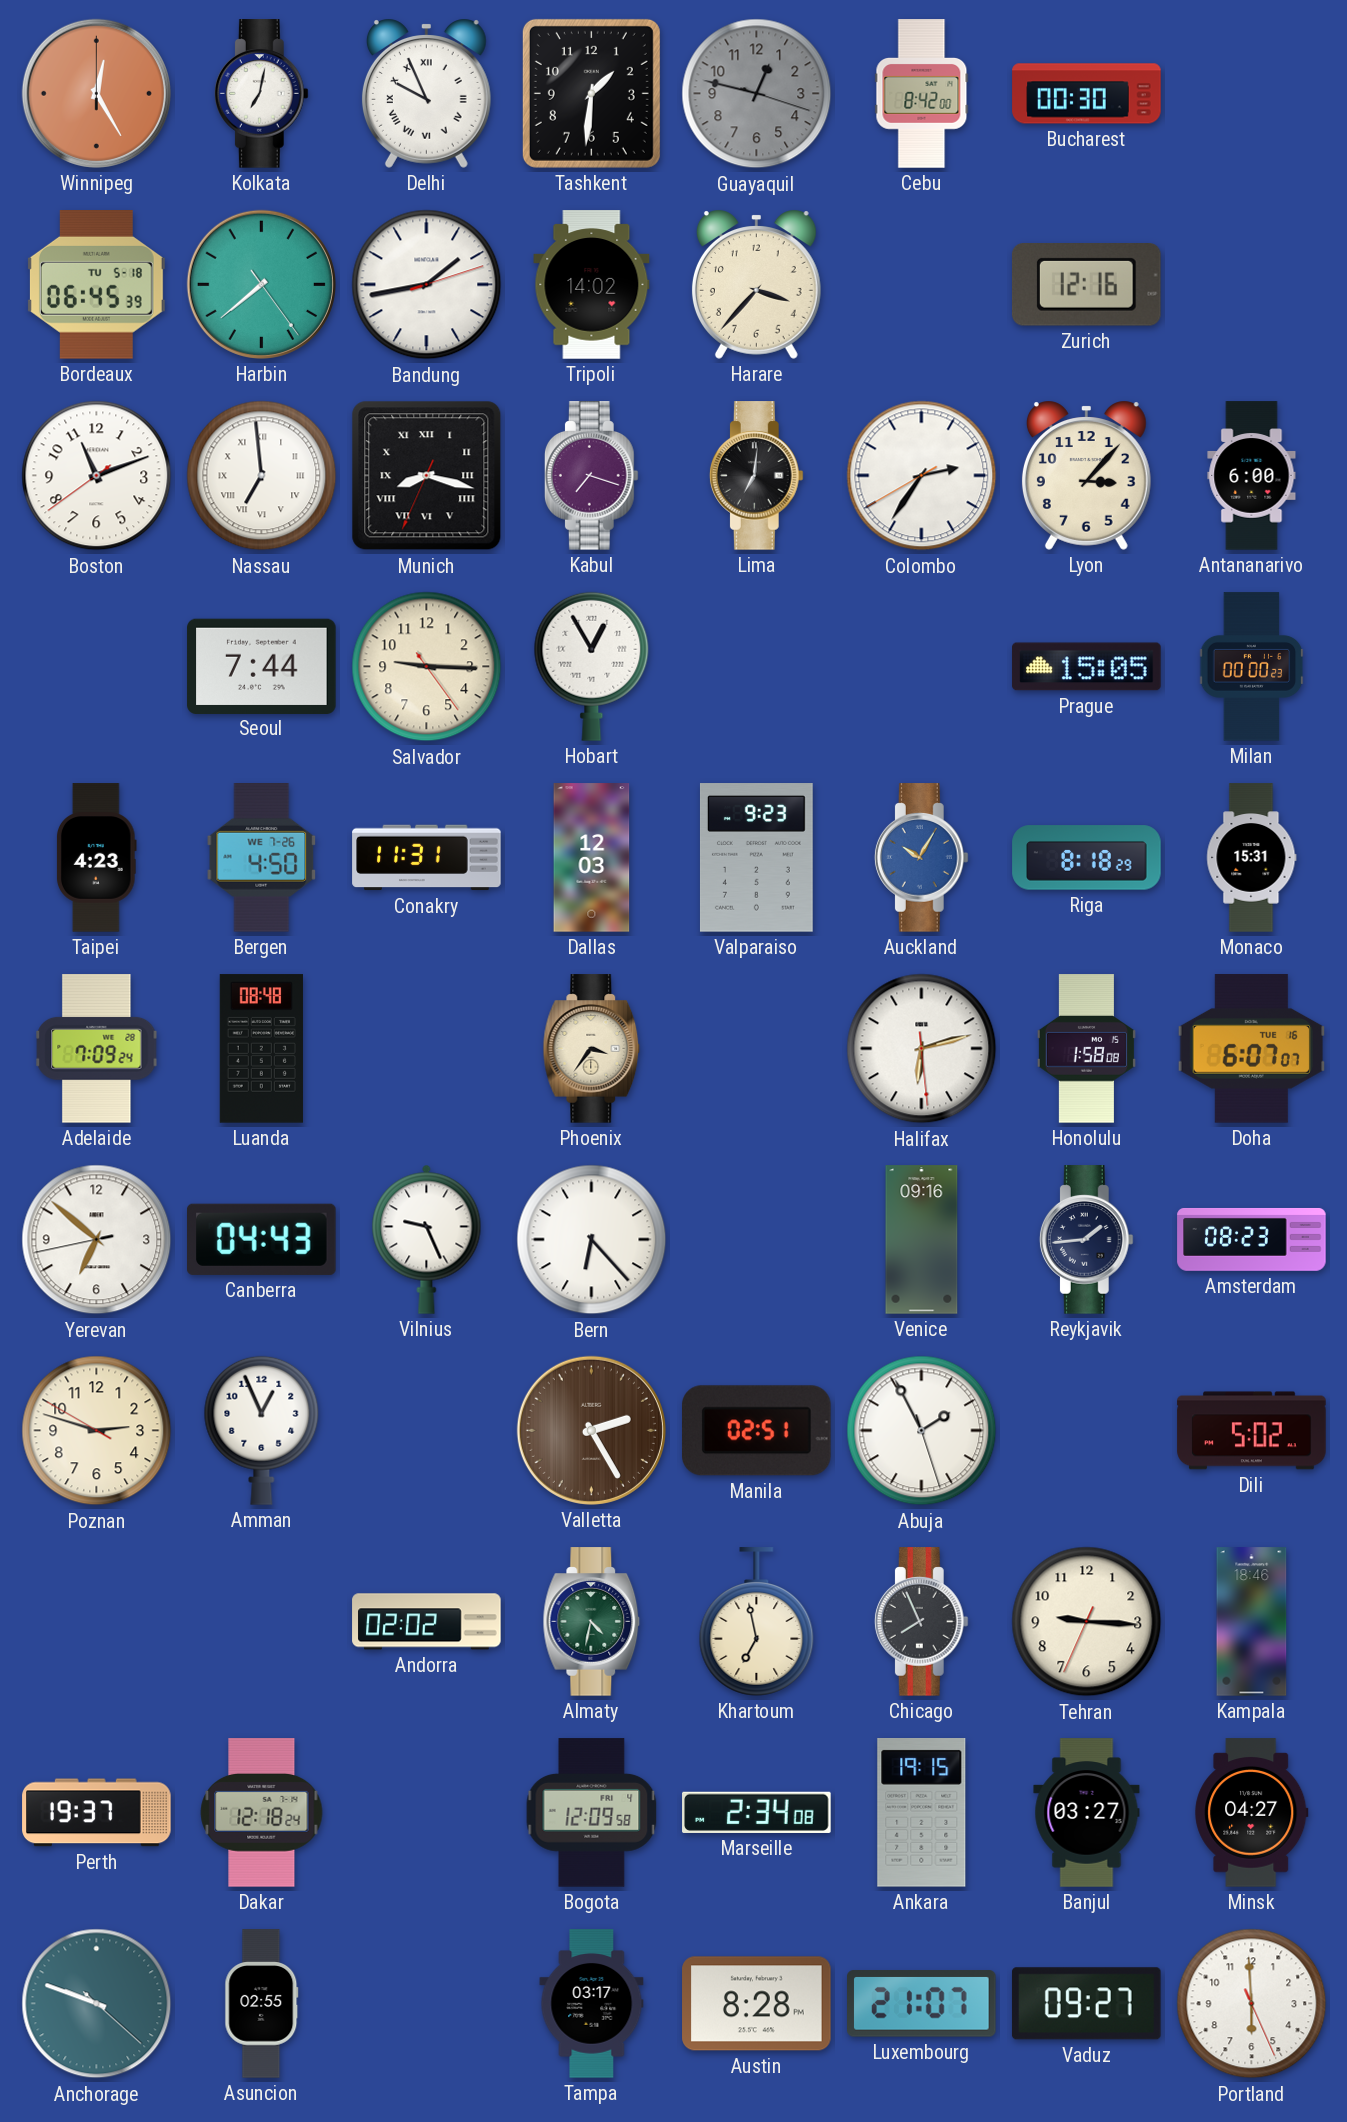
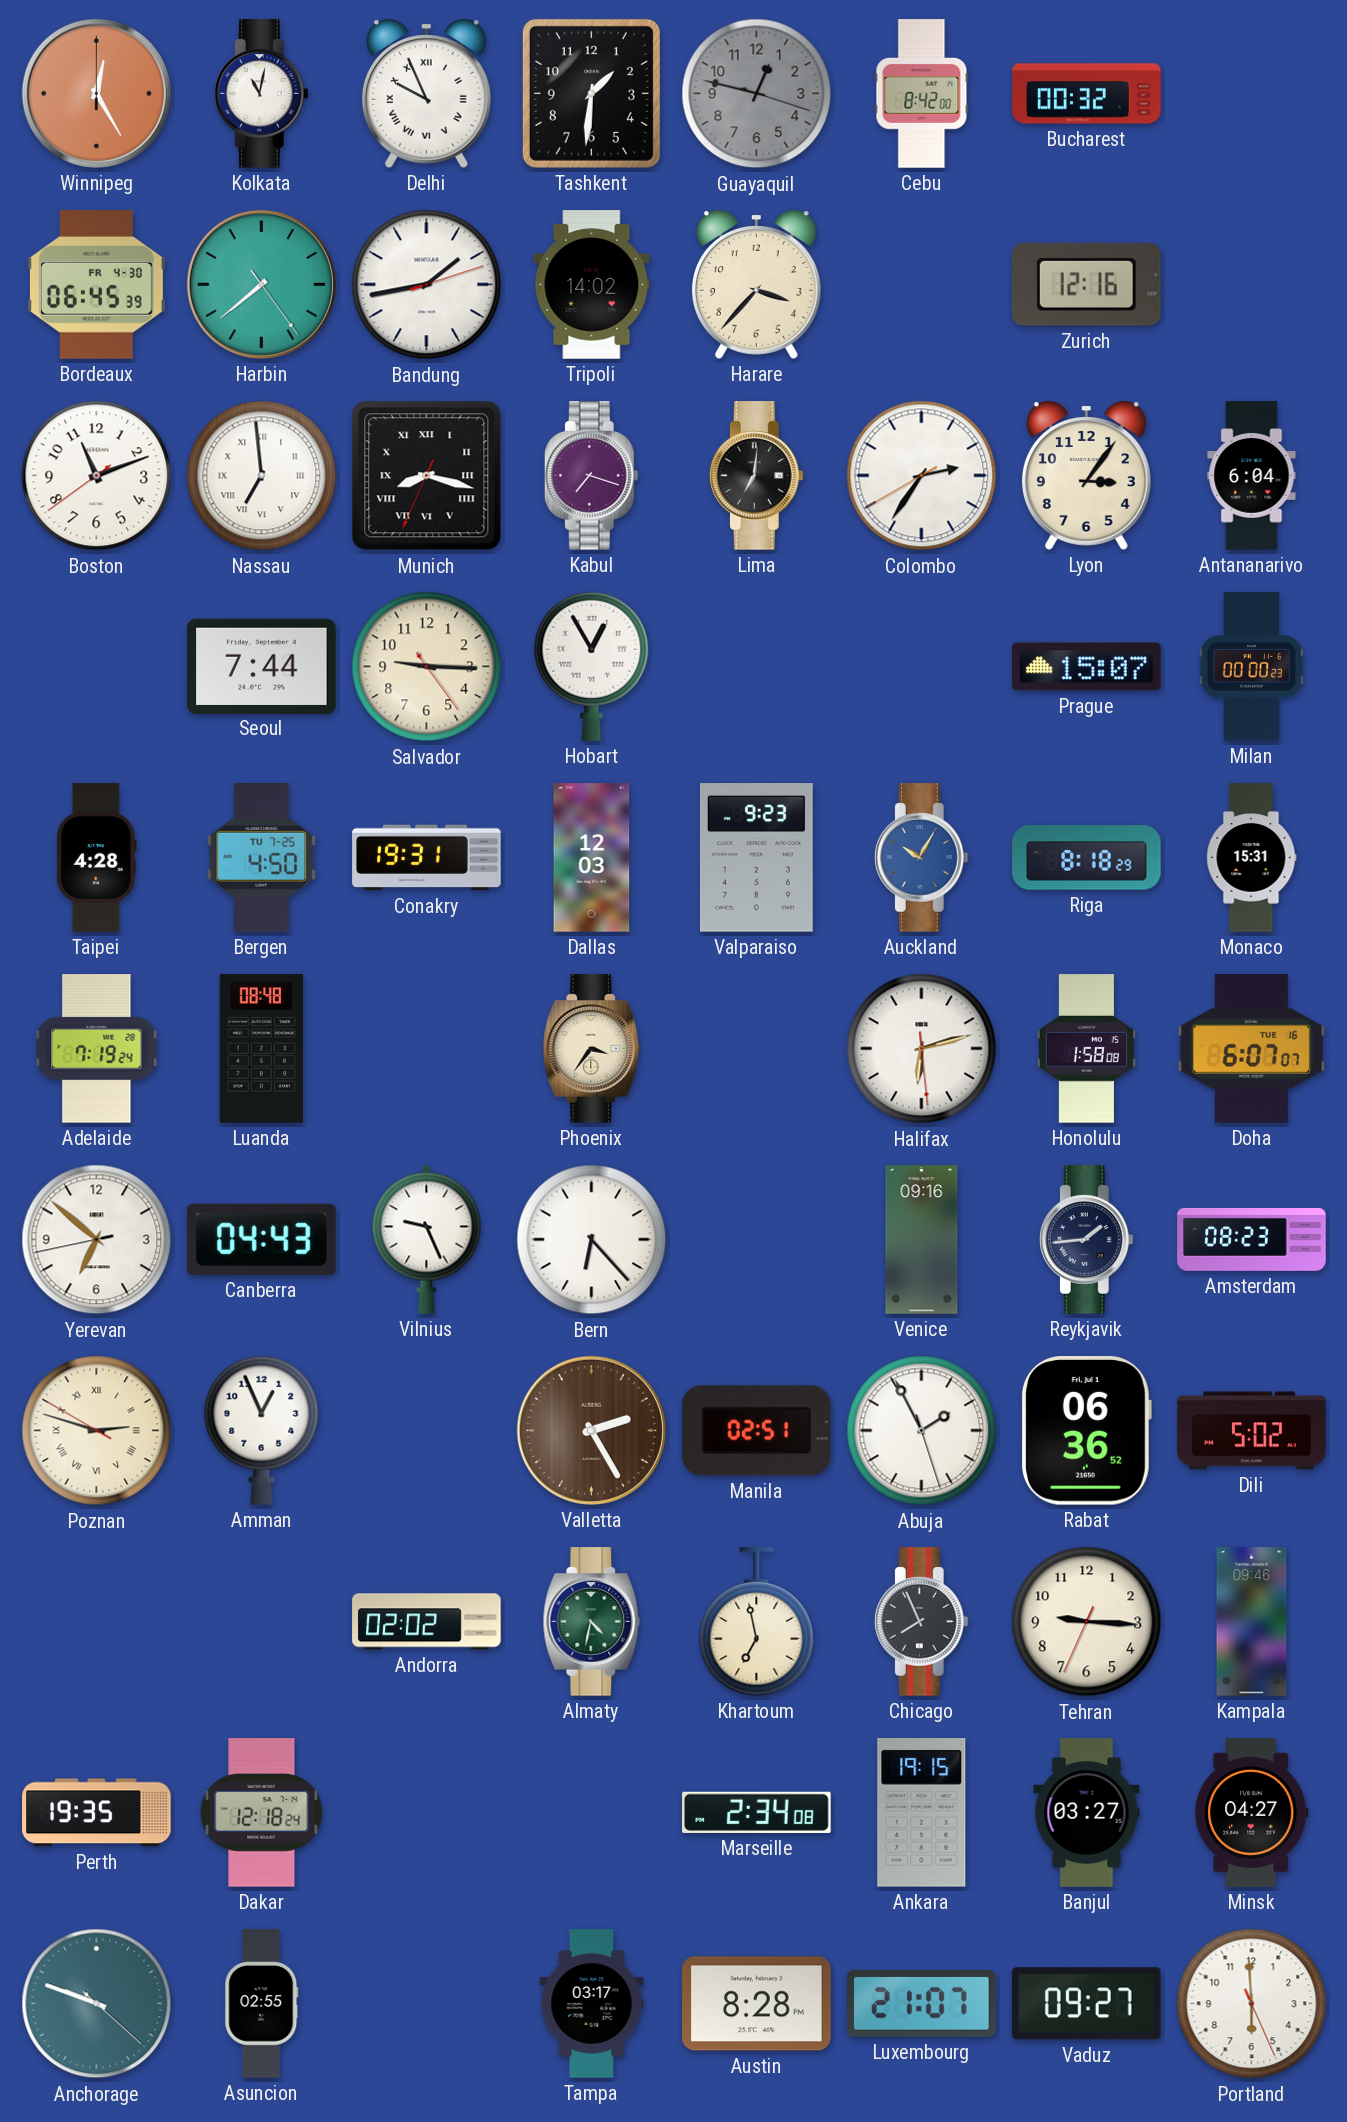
Kolkata: 7:02 -> 11:02 (261, 94)
Bucharest: 00:30 -> 00:32 (1087, 94)
Bordeaux date: TU 5-18 -> FR 4-30 (96, 285)
Lyon: 3:07 -> 3:06 (1086, 475)
Antananarivo: 6:00 -> 6:04 (1252, 476)
Prague: 15:05 -> 15:07 (1087, 667)
Taipei: 4:23 -> 4:28 (96, 858)
Bergen date: WE 7-26 -> TU 7-25 (262, 858)
Conakry: 11:31 -> 19:31 (427, 858)
Adelaide: 7:09 -> 7:19 (97, 1049)
Poznan numerals: Arabic -> Roman (97, 1431)
Rabat: none -> 06:36 (1086, 1431)
Kampala: 18:46 -> 09:46 (1252, 1622)
Perth: 19:37 -> 19:35 (97, 1813)
Bogota: 12:09 -> none (592, 1813)
